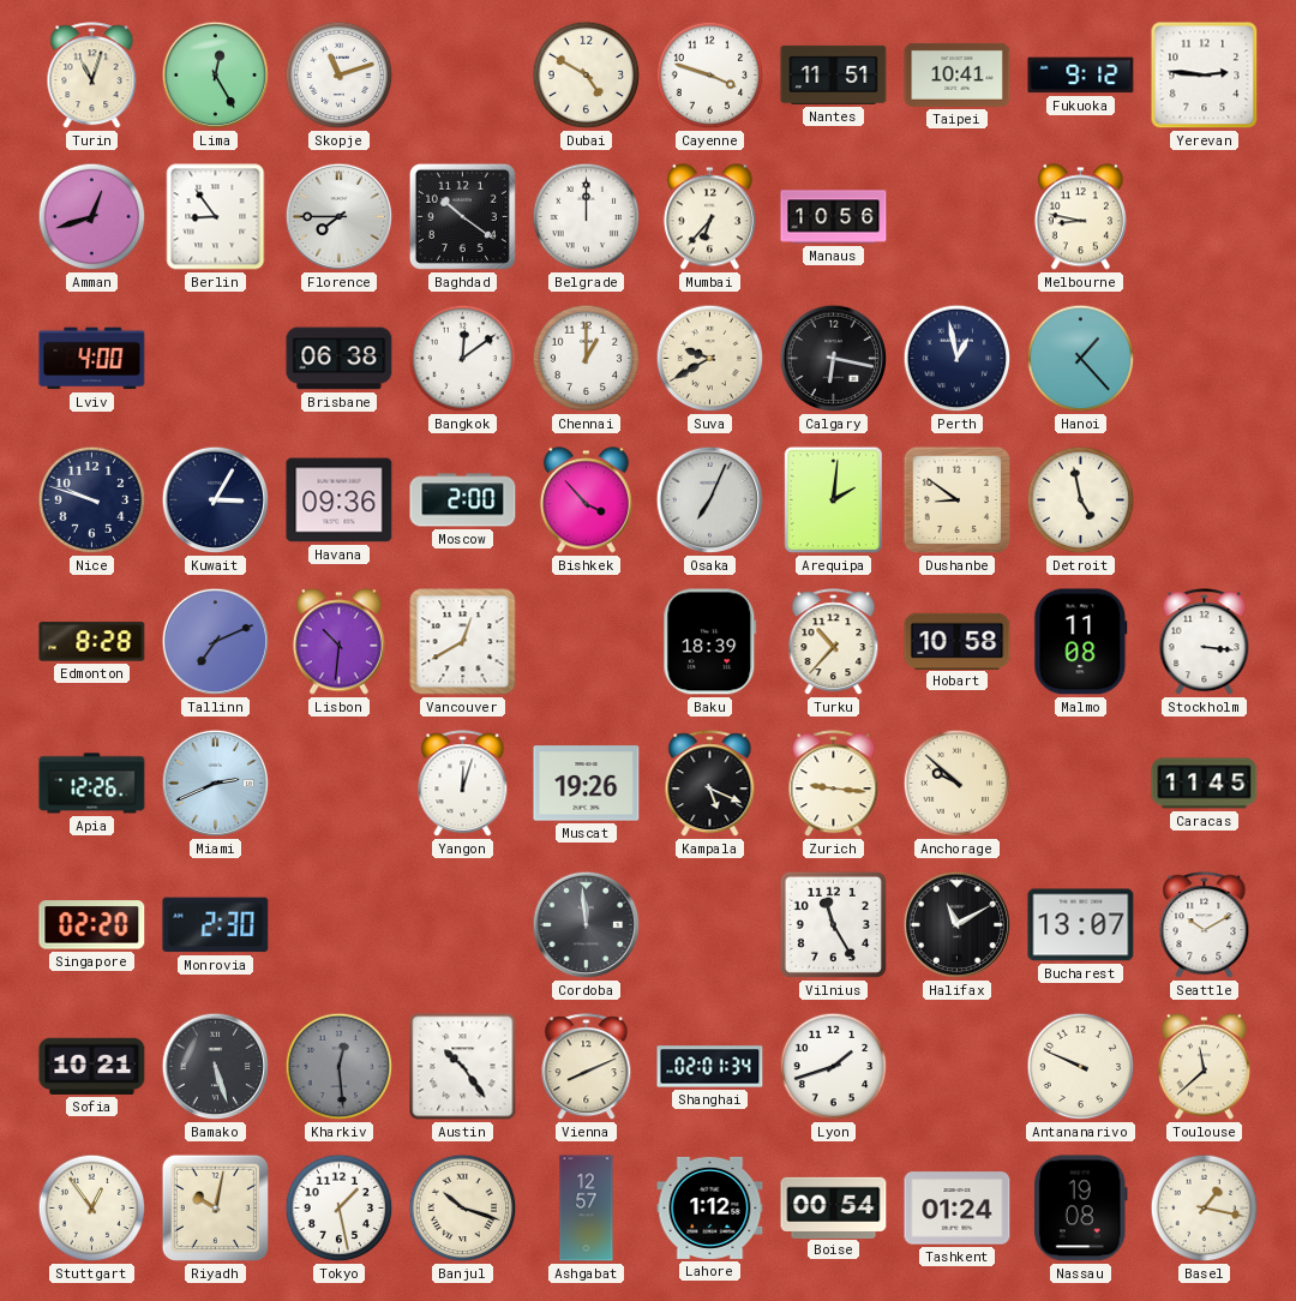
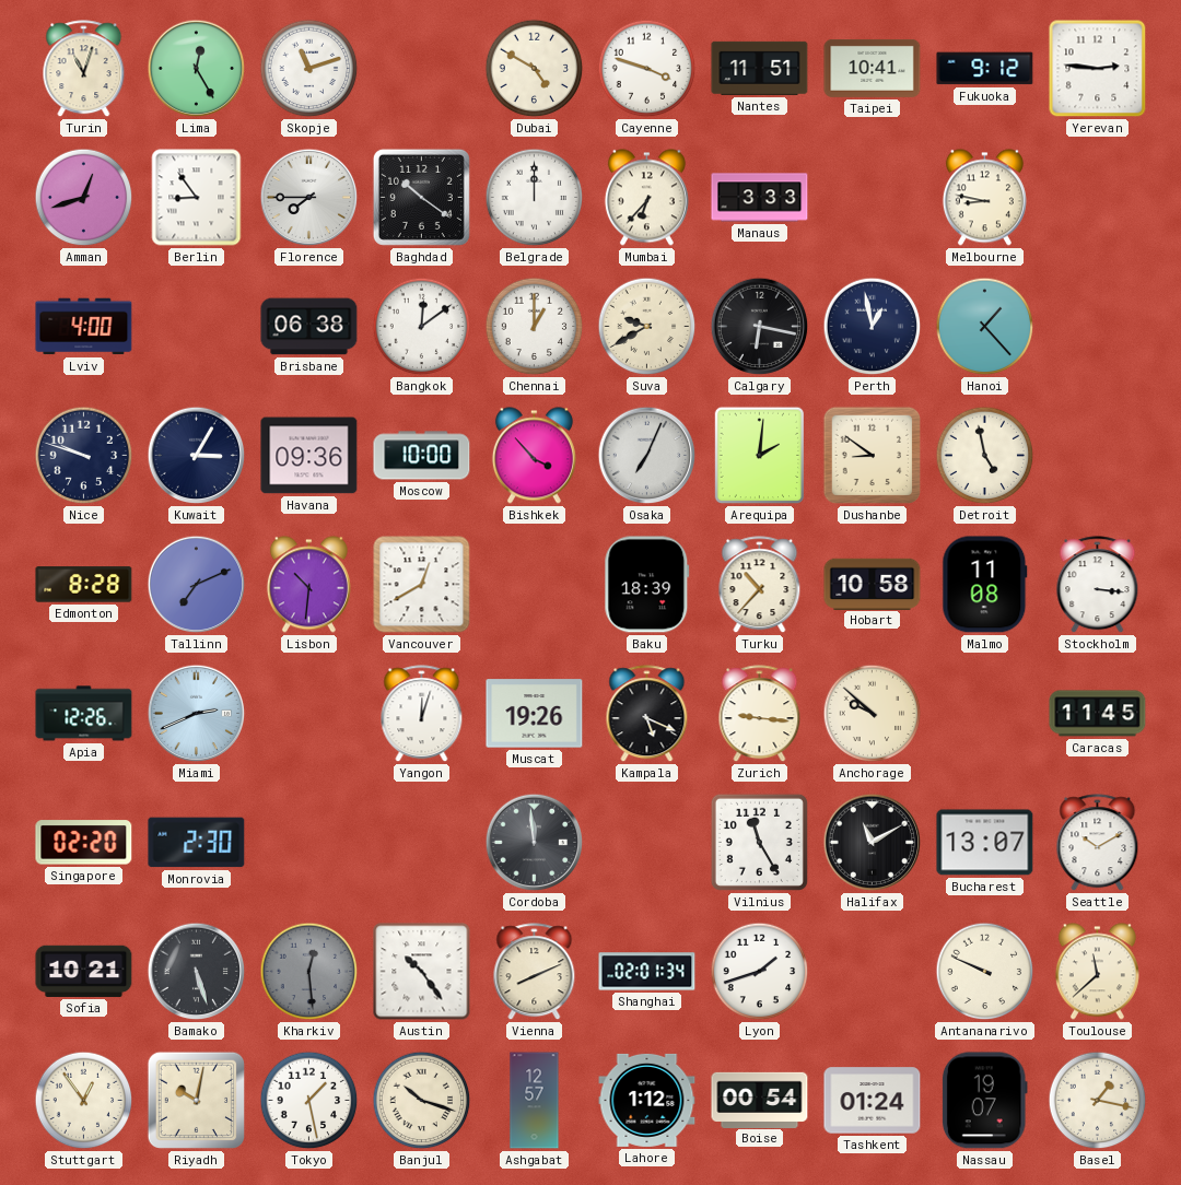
Manaus: 10:56 -> 3:33 (760, 198)
Moscow: 2:00 -> 10:00 (422, 456)
Nassau: 19:08 -> 19:07 (984, 1101)
